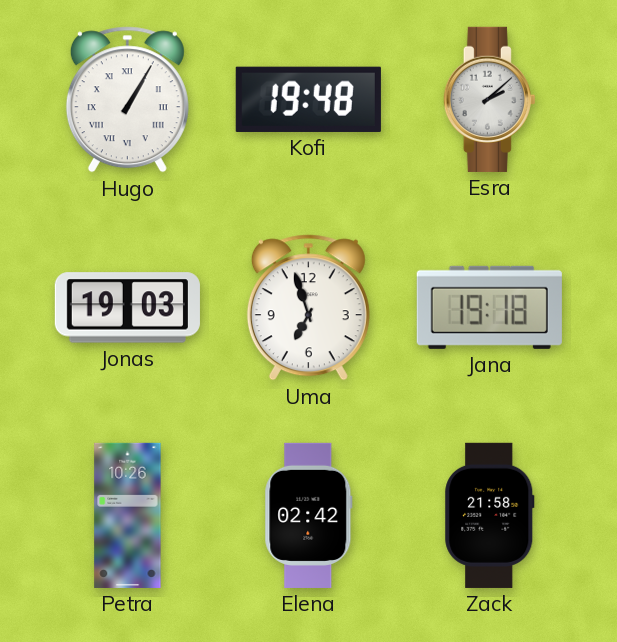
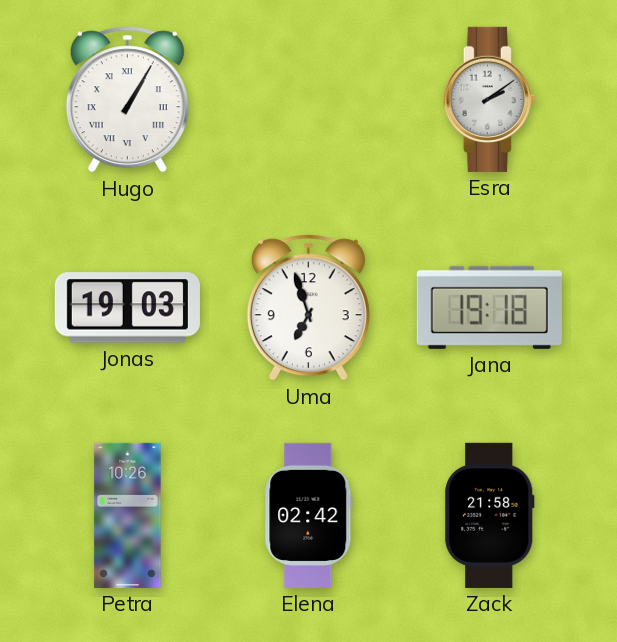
Kofi: 19:48 -> none (308, 99)
Esra: 2:08 -> 2:09 (489, 99)
